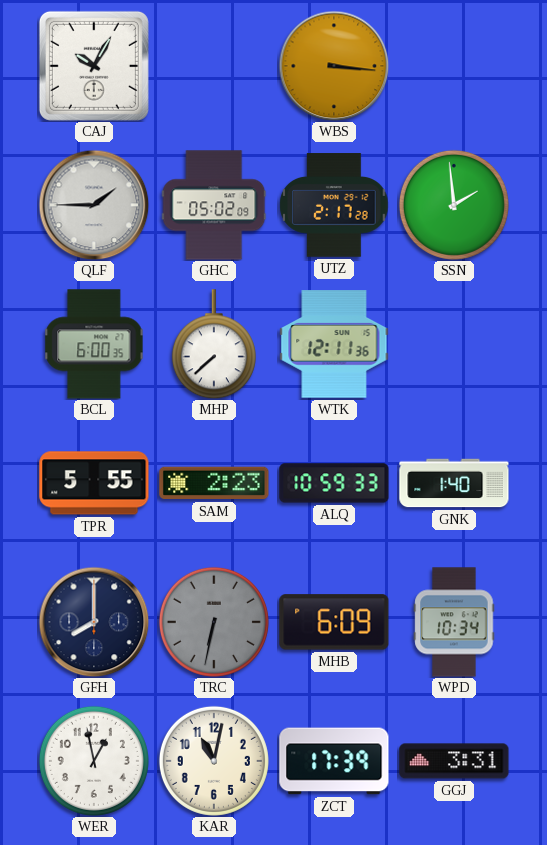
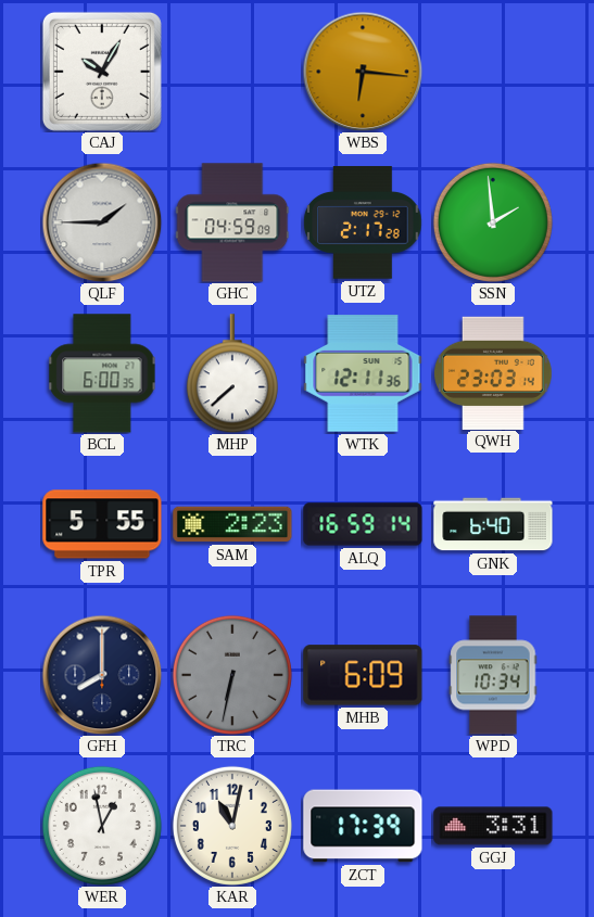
WBS: 3:16 -> 6:16 (363, 72)
GHC: 05:02 -> 04:59 (232, 222)
QWH: none -> 23:03 (494, 372)
ALQ: 10:59 -> 16:59 (363, 524)
GNK: 1:40 -> 6:40 (493, 524)
